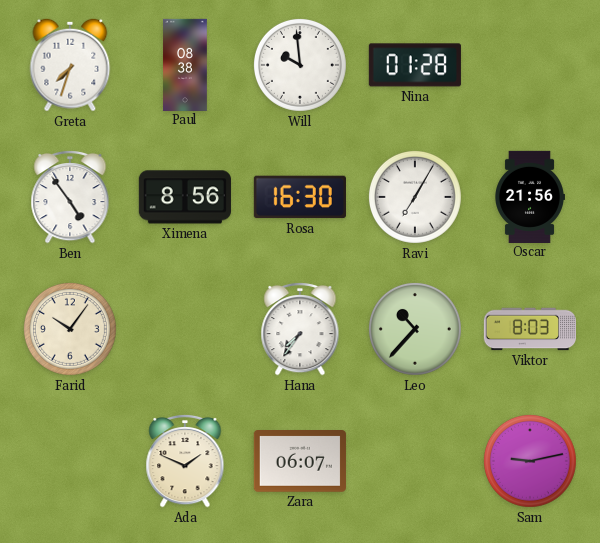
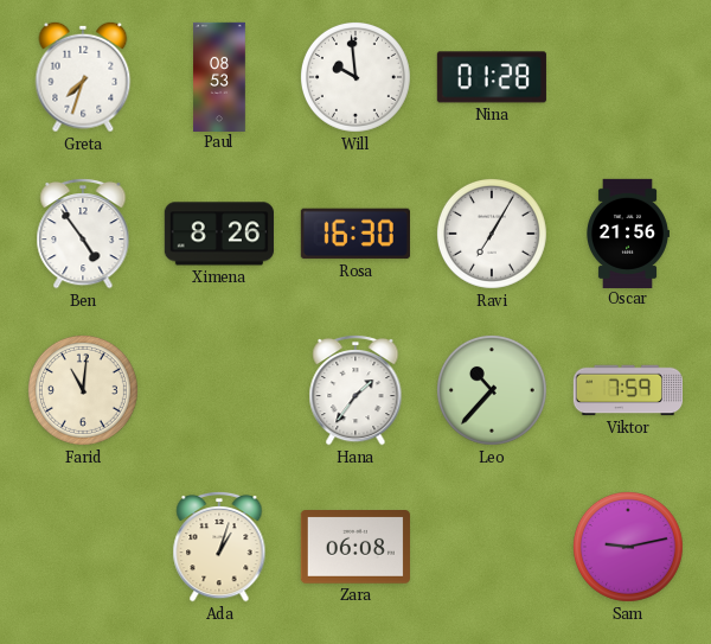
Paul: 08:38 -> 08:53 (219, 76)
Ximena: 8:56 -> 8:26 (219, 234)
Farid: 10:06 -> 11:01 (83, 390)
Hana: 7:36 -> 1:36 (355, 390)
Viktor: 8:03 -> 7:59 (627, 390)
Ada: 1:49 -> 1:03 (219, 547)
Zara: 06:07 -> 06:08 (355, 548)
